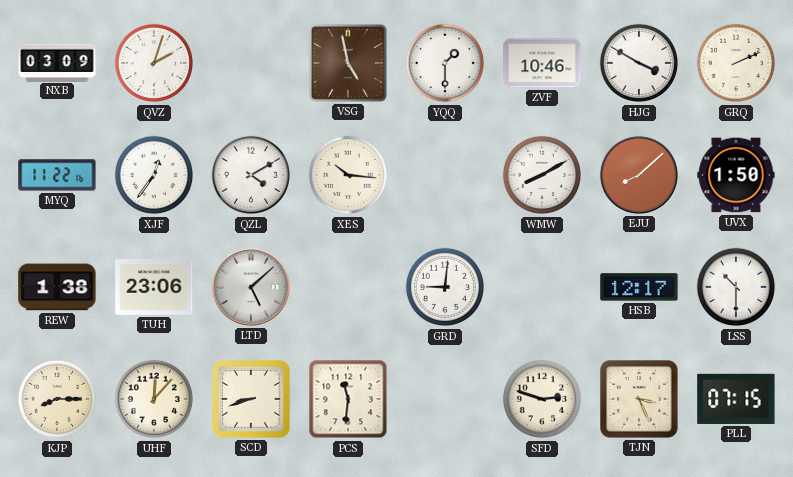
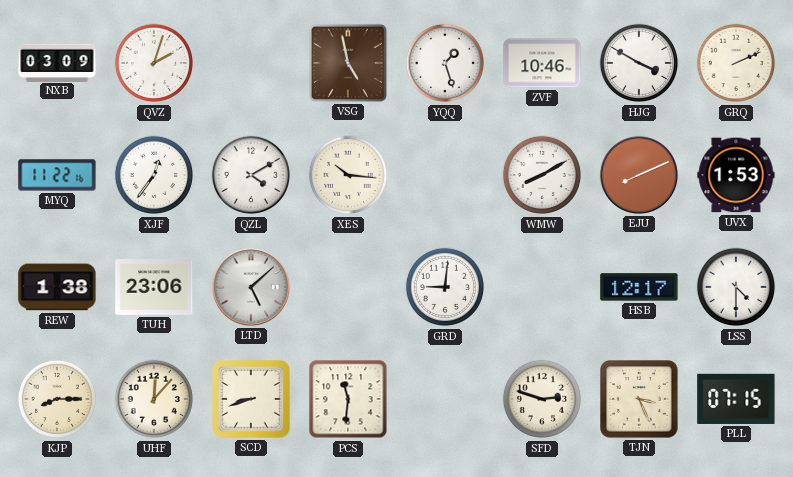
YQQ: 1:30 -> 1:27 (445, 63)
EJU: 8:08 -> 8:11 (639, 175)
UVX: 1:50 -> 1:53 (736, 175)
LSS: 10:30 -> 4:30 (736, 287)
